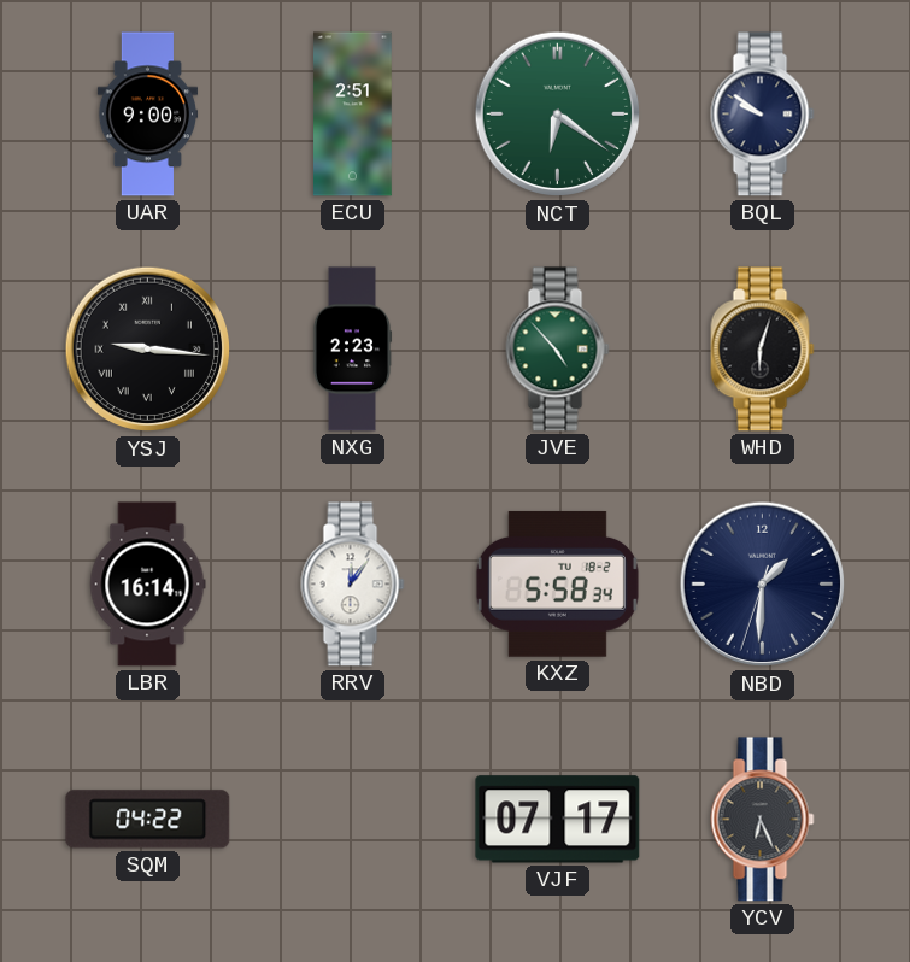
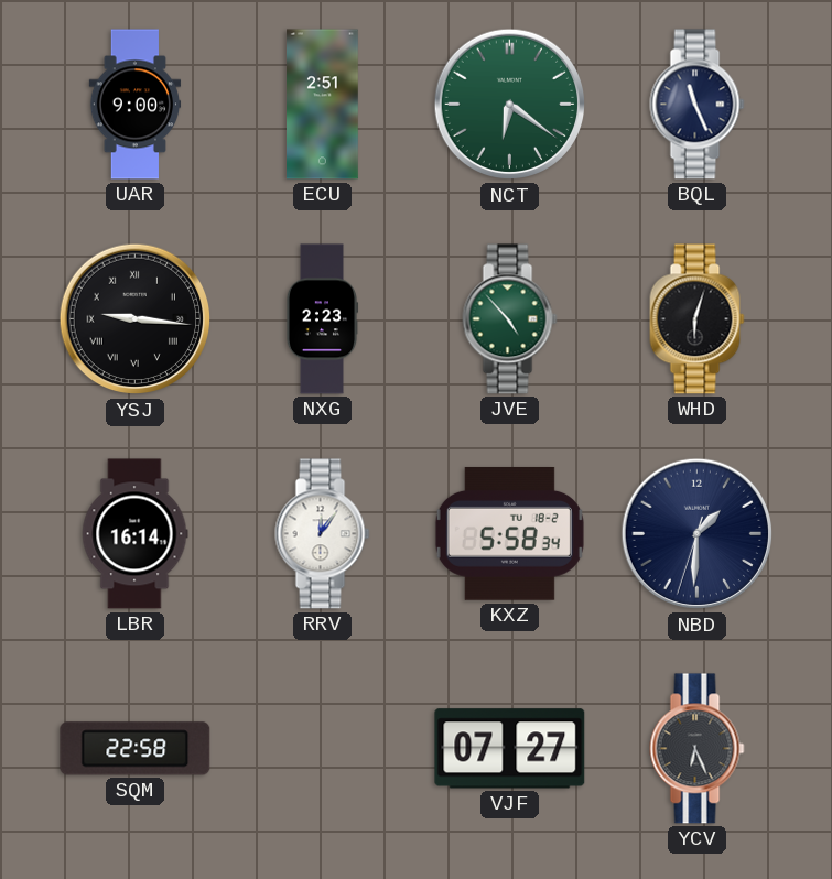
BQL: 9:51 -> 11:26 (698, 105)
SQM: 04:22 -> 22:58 (136, 749)
VJF: 07:17 -> 07:27 (510, 749)
